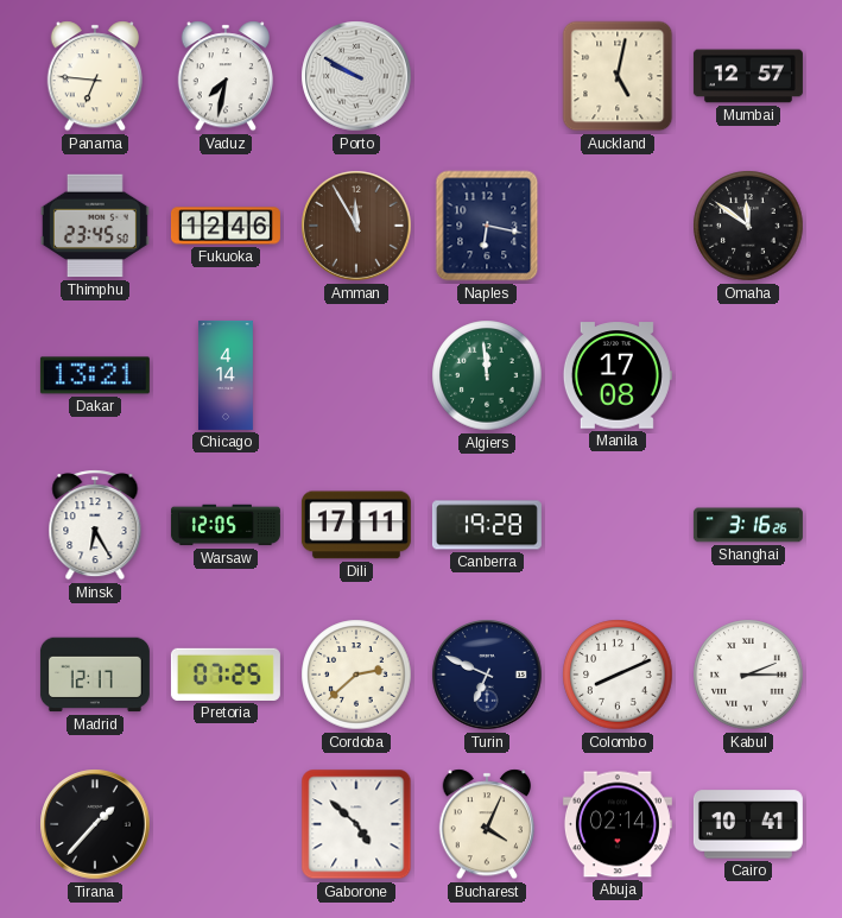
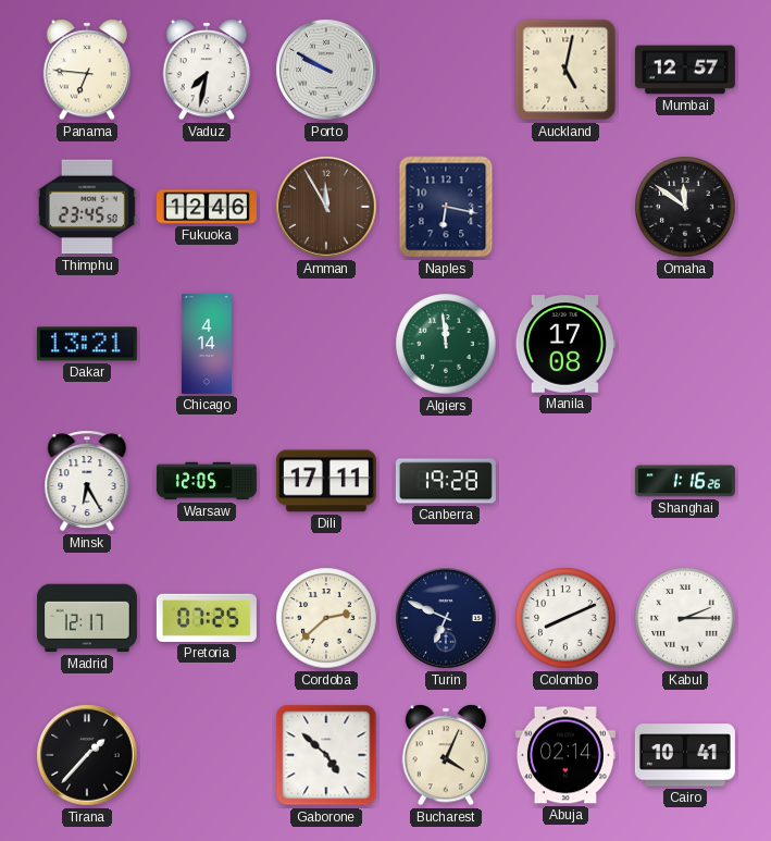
Shanghai: 3:16 -> 1:16 (685, 481)
